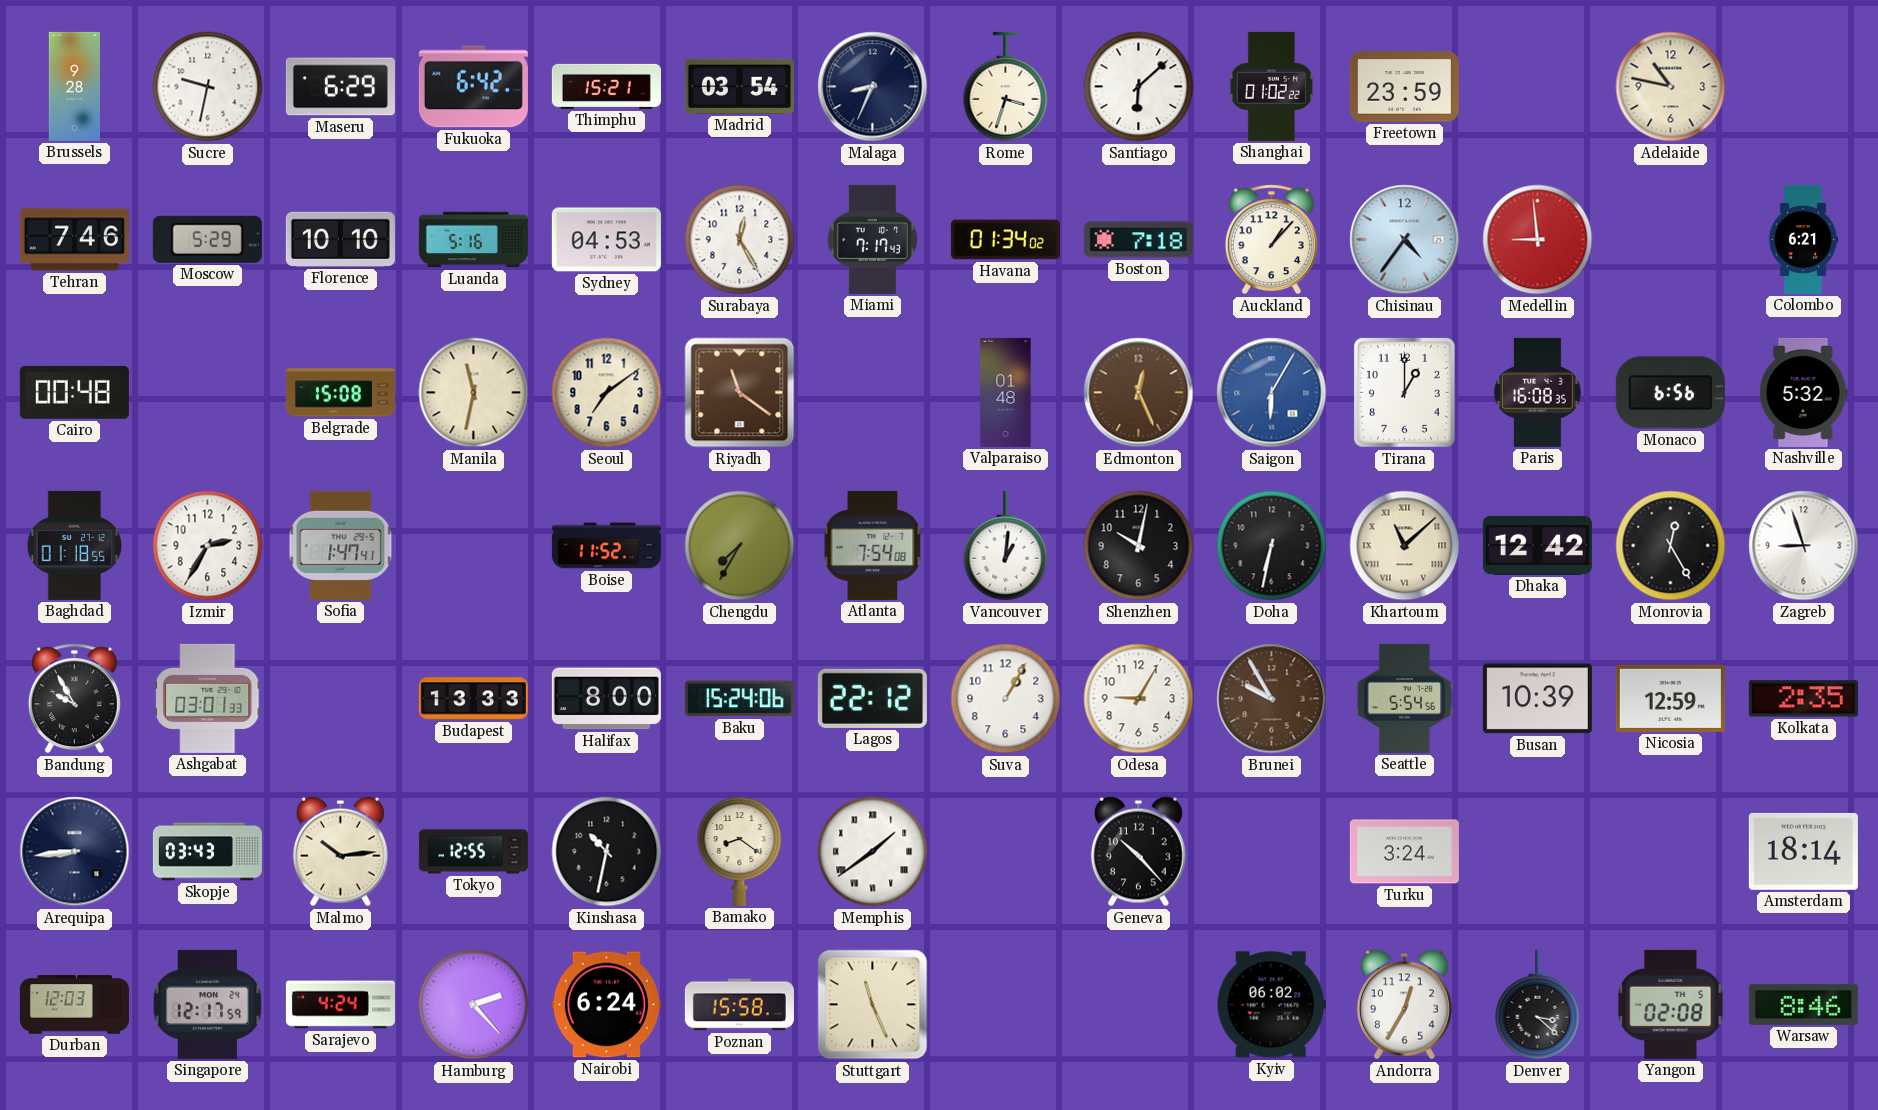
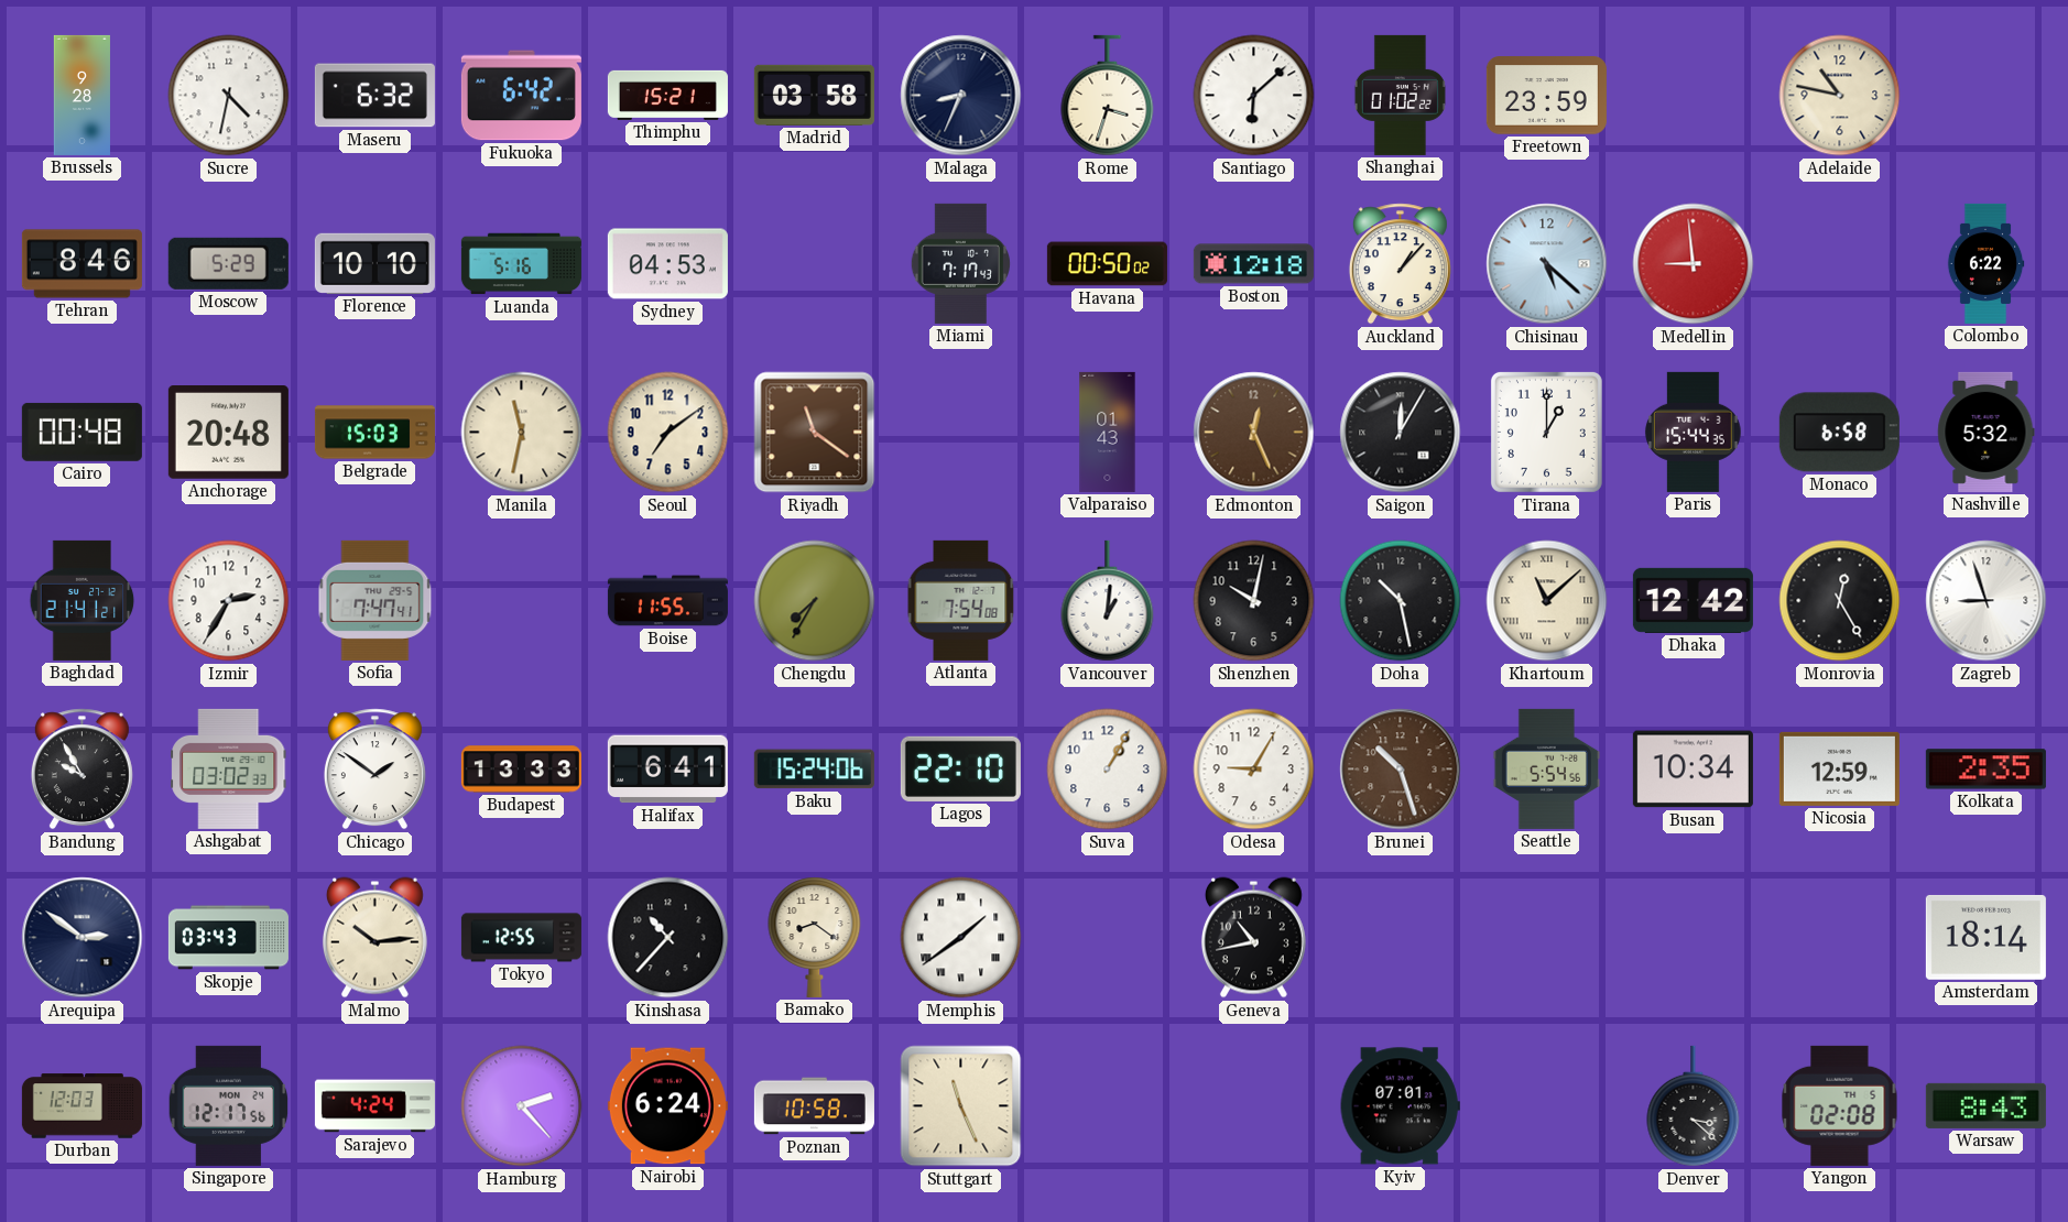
Sucre: 9:32 -> 4:32 (229, 96)
Maseru: 6:29 -> 6:32 (374, 96)
Madrid: 03:54 -> 03:58 (814, 95)
Tehran: 7:46 -> 8:46 (81, 264)
Surabaya: 12:25 -> none (740, 240)
Havana: 01:34 -> 00:50 (1107, 264)
Boston: 7:18 -> 12:18 (1253, 264)
Chisinau: 4:36 -> 5:22 (1547, 264)
Colombo: 6:21 -> 6:22 (1985, 263)
Anchorage: none -> 20:48 (228, 433)
Belgrade: 15:08 -> 15:03 (374, 433)
Valparaiso: 01:48 -> 01:43 (1108, 432)
Saigon: 6:05 -> 12:05 (1401, 433)
Saigon dial: blue -> black (1401, 433)
Paris: 16:08 -> 15:44 (1693, 432)
Monaco: 6:56 -> 6:58 (1839, 433)
Baghdad: 01:18 -> 21:41 (83, 600)
Sofia: 1:47 -> 7:47 (375, 600)
Boise: 11:52 -> 11:55 (667, 601)
Doha: 6:32 -> 10:28 (1401, 601)
Ashgabat: 03:01 -> 03:02 (229, 768)
Chicago: none -> 1:51 (374, 770)
Halifax: 8:00 -> 6:41 (667, 770)
Lagos: 22:12 -> 22:10 (960, 768)
Brunei: 9:55 -> 10:27 (1401, 770)
Busan: 10:39 -> 10:34 (1693, 770)
Arequipa: 8:44 -> 2:51 (83, 938)
Kinshasa: 10:32 -> 10:37 (668, 938)
Geneva: 10:23 -> 10:43 (1253, 938)
Turku: 3:24 -> none (1404, 852)
Singapore: 12:17:59 -> 12:17:56 (229, 1105)
Poznan: 15:58 -> 10:58 (814, 1106)
Kyiv: 06:02 -> 07:01 (1400, 1106)
Andorra: 12:35 -> none (1404, 1005)
Warsaw: 8:46 -> 8:43 (1985, 1105)
